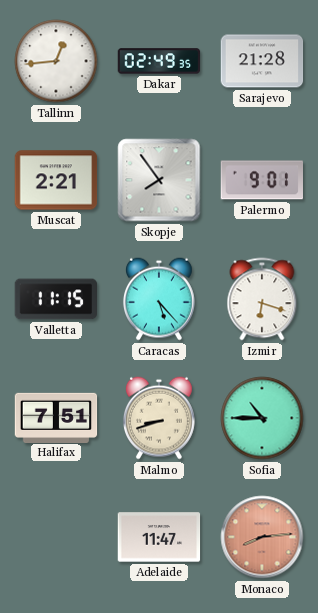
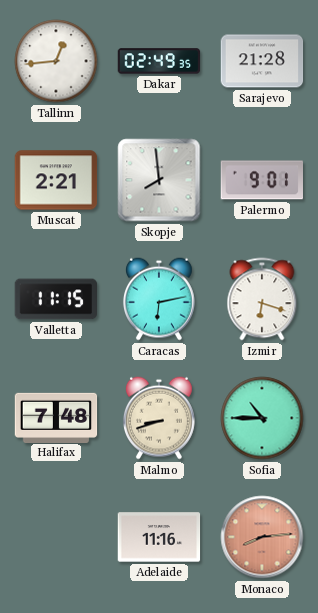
Skopje: 7:54 -> 7:59 (159, 180)
Caracas: 5:23 -> 6:13 (159, 299)
Halifax: 7:51 -> 7:48 (56, 417)
Adelaide: 11:47 -> 11:16 (159, 537)
